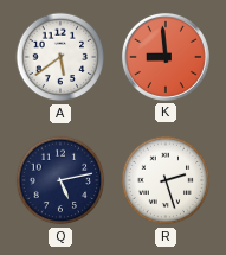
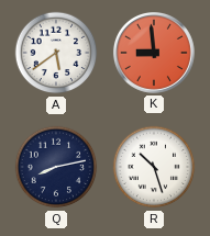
Q: 5:13 -> 8:13 (56, 167)
R: 2:27 -> 10:27 (154, 167)
